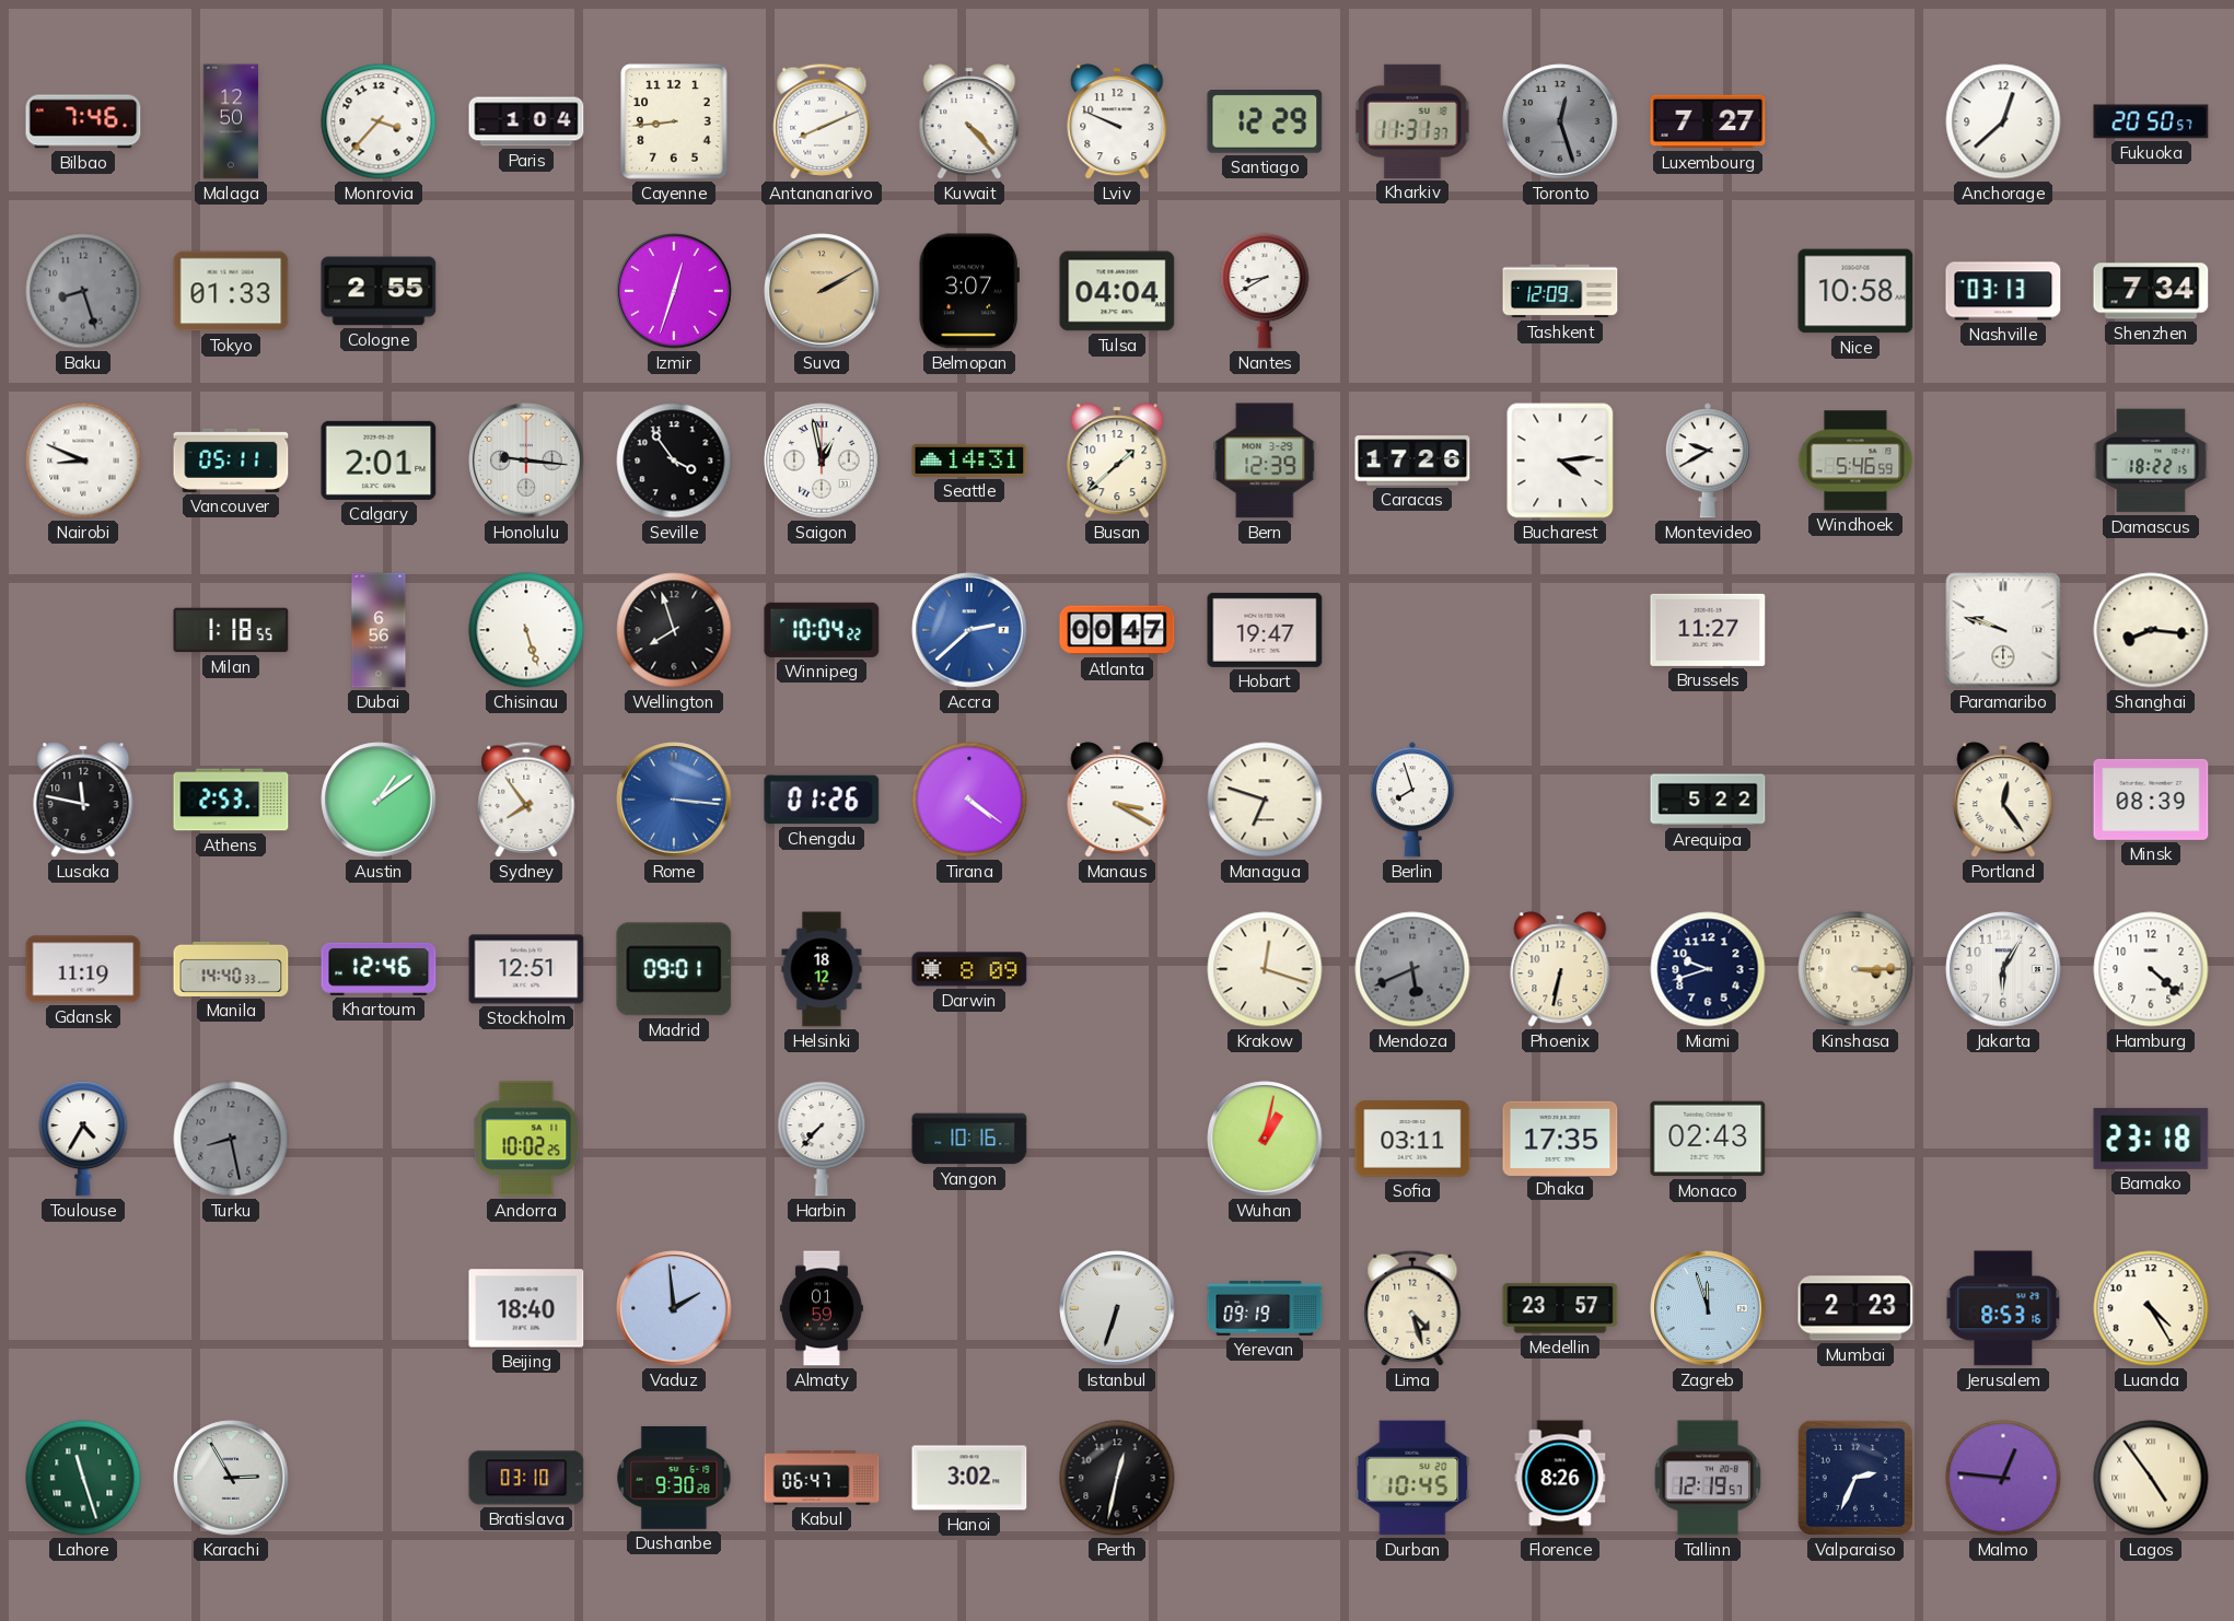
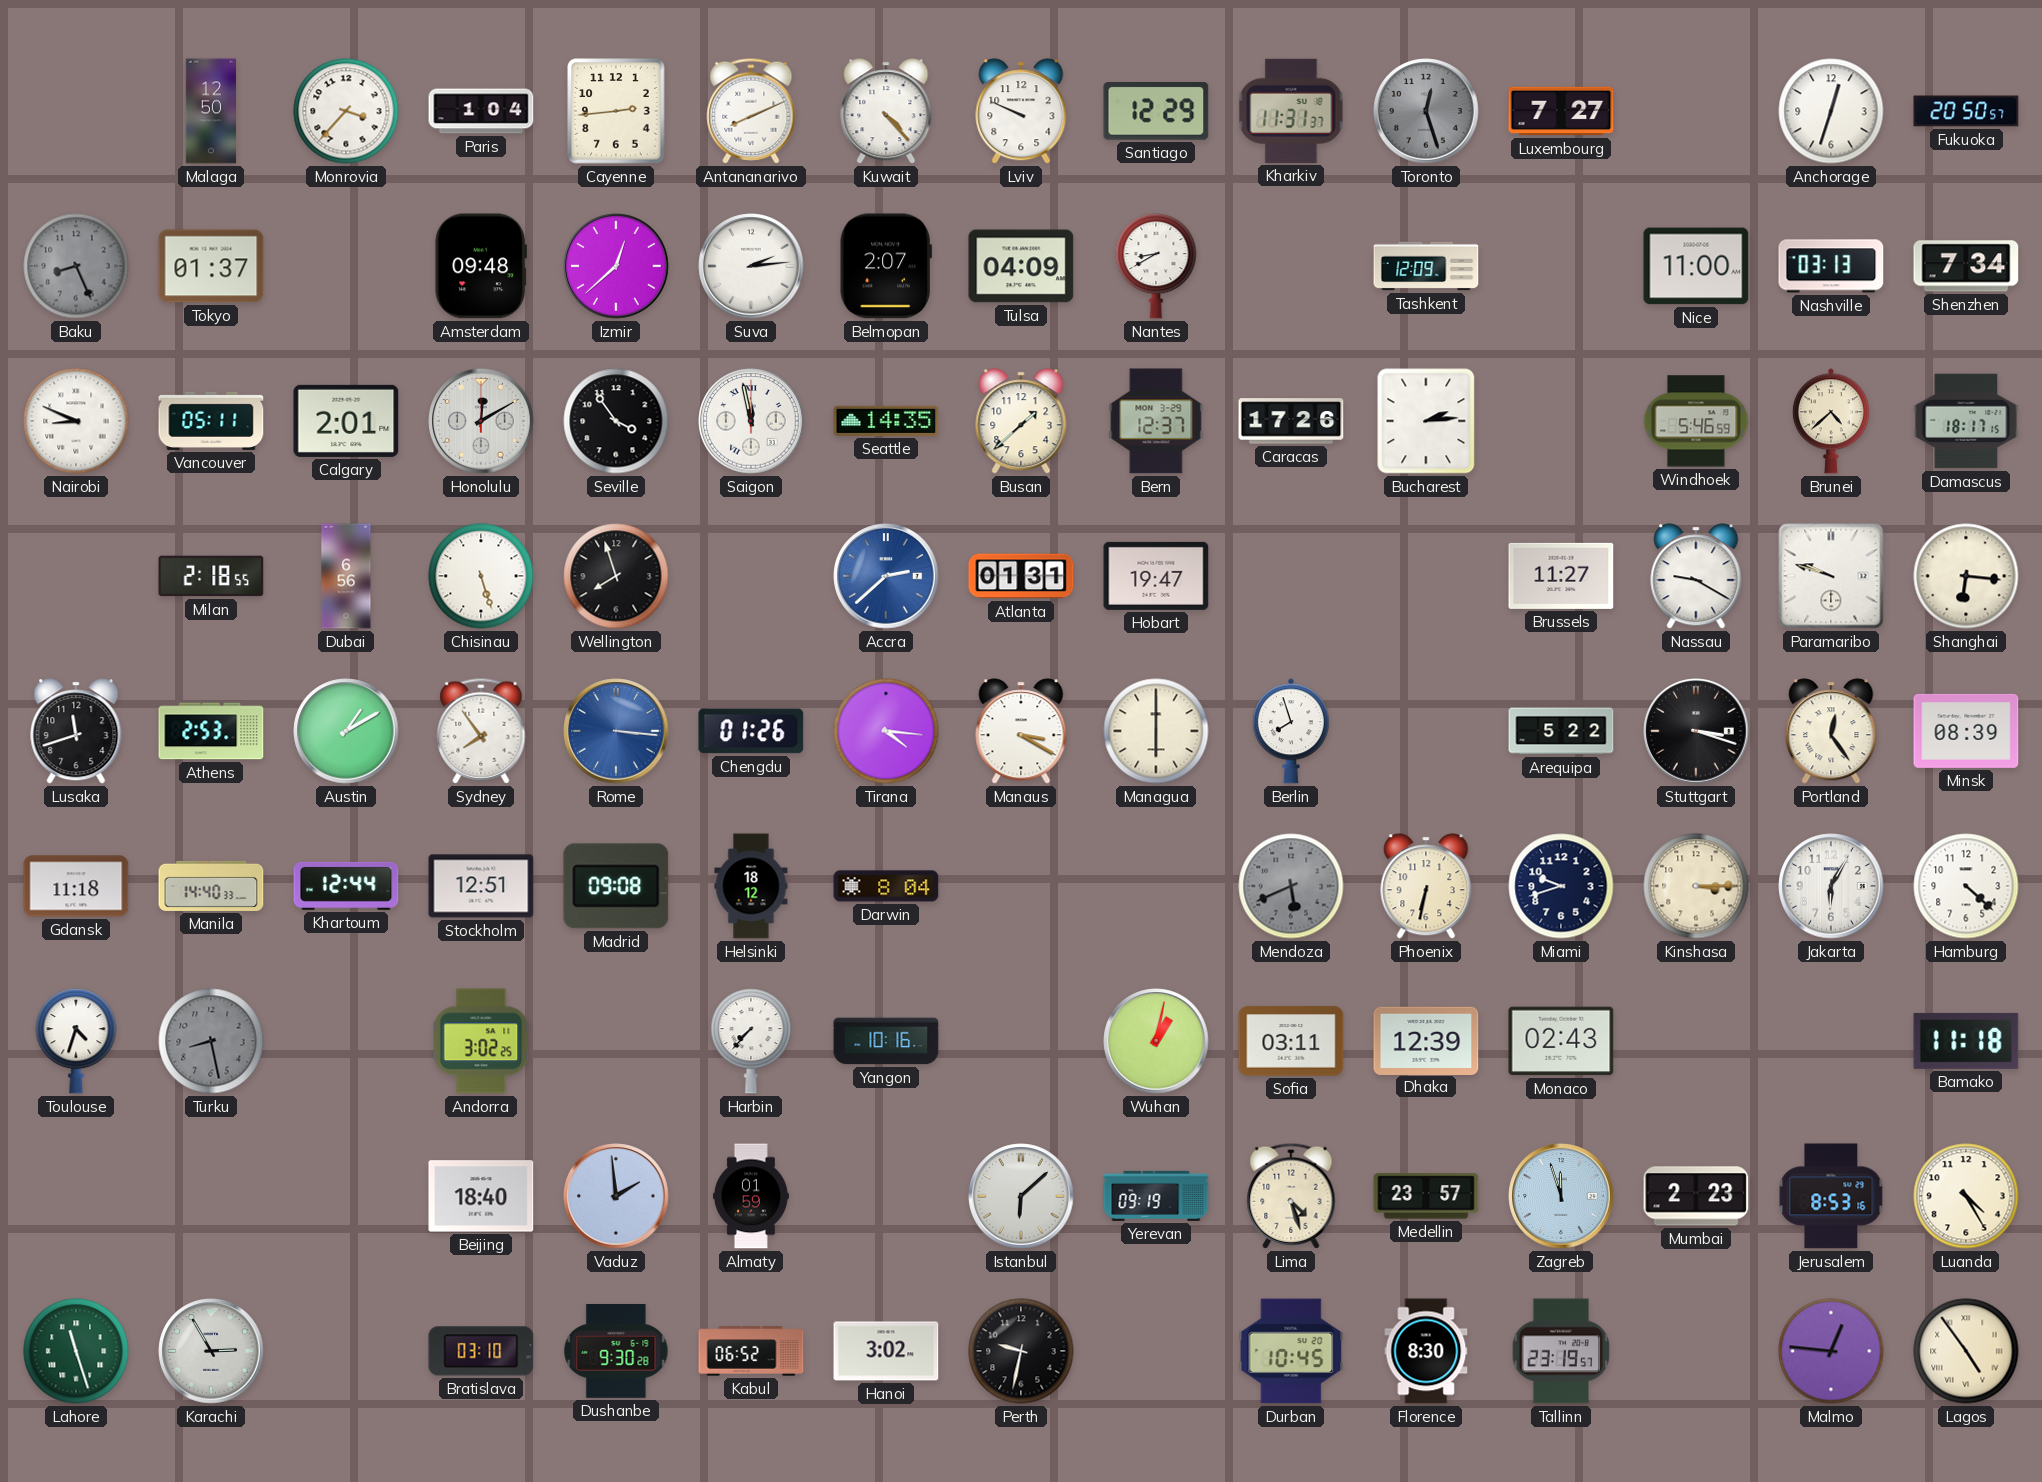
Bilbao: 7:46 -> none (83, 121)
Cayenne: 8:44 -> 2:44 (616, 111)
Anchorage: 12:38 -> 12:33 (1831, 111)
Baku: 8:27 -> 8:26 (76, 266)
Tokyo: 01:33 -> 01:37 (211, 266)
Cologne: 2:55 -> none (379, 291)
Amsterdam: none -> 09:48 (481, 266)
Izmir: 12:33 -> 12:38 (616, 266)
Suva: 2:10 -> 2:14 (751, 266)
Suva dial: champagne -> white (751, 266)
Belmopan: 3:07 -> 2:07 (886, 266)
Tulsa: 04:04 -> 04:09 (1021, 266)
Nice: 10:58 -> 11:00 (1696, 266)
Honolulu: 9:16 -> 12:10 (481, 421)
Saigon: 12:58 -> 11:58 (751, 421)
Seattle: 14:31 -> 14:35 (886, 421)
Bern: 12:39 -> 12:37 (1156, 421)
Bucharest: 4:14 -> 2:14 (1426, 421)
Montevideo: 9:40 -> none (1708, 460)
Brunei: none -> 4:38 (1831, 421)
Damascus: 18:22 -> 18:17 (1966, 421)
Milan: 1:18 -> 2:18 (211, 576)
Winnipeg: 10:04 -> none (822, 630)
Atlanta: 00:47 -> 01:31 (1021, 576)
Nassau: none -> 9:20 (1696, 576)
Shanghai: 8:16 -> 6:16 (1966, 576)
Lusaka: 11:47 -> 11:42 (76, 731)
Austin: 1:09 -> 1:10 (346, 731)
Tirana: 4:21 -> 4:16 (886, 731)
Managua: 6:48 -> 6:00 (1156, 731)
Stuttgart: none -> 3:18 (1696, 731)
Gdansk: 11:19 -> 11:18 (76, 886)
Khartoum: 12:46 -> 12:44 (346, 886)
Madrid: 09:01 -> 09:08 (616, 886)
Darwin: 8:09 -> 8:04 (886, 886)
Krakow: 12:18 -> none (1265, 969)
Toulouse: 4:35 -> 4:33 (76, 1041)
Andorra: 10:02 -> 3:02 (481, 1041)
Dhaka: 17:35 -> 12:39 (1426, 1040)
Bamako: 23:18 -> 11:18 (1966, 1041)
Istanbul: 6:33 -> 6:08 (1021, 1196)
Kabul: 06:47 -> 06:52 (751, 1351)
Perth: 12:32 -> 9:32 (1021, 1351)
Florence: 8:26 -> 8:30 (1426, 1351)
Tallinn: 12:19 -> 23:19 (1561, 1351)
Valparaiso: 2:34 -> none (1855, 1478)
